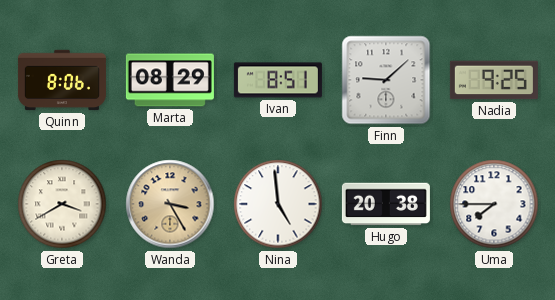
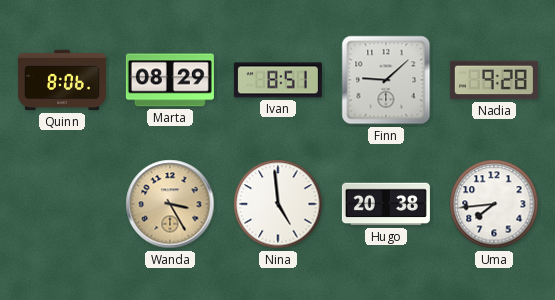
Nadia: 9:25 -> 9:28 (494, 80)
Greta: 3:40 -> none (62, 204)
Uma: 7:45 -> 7:44 (494, 204)
